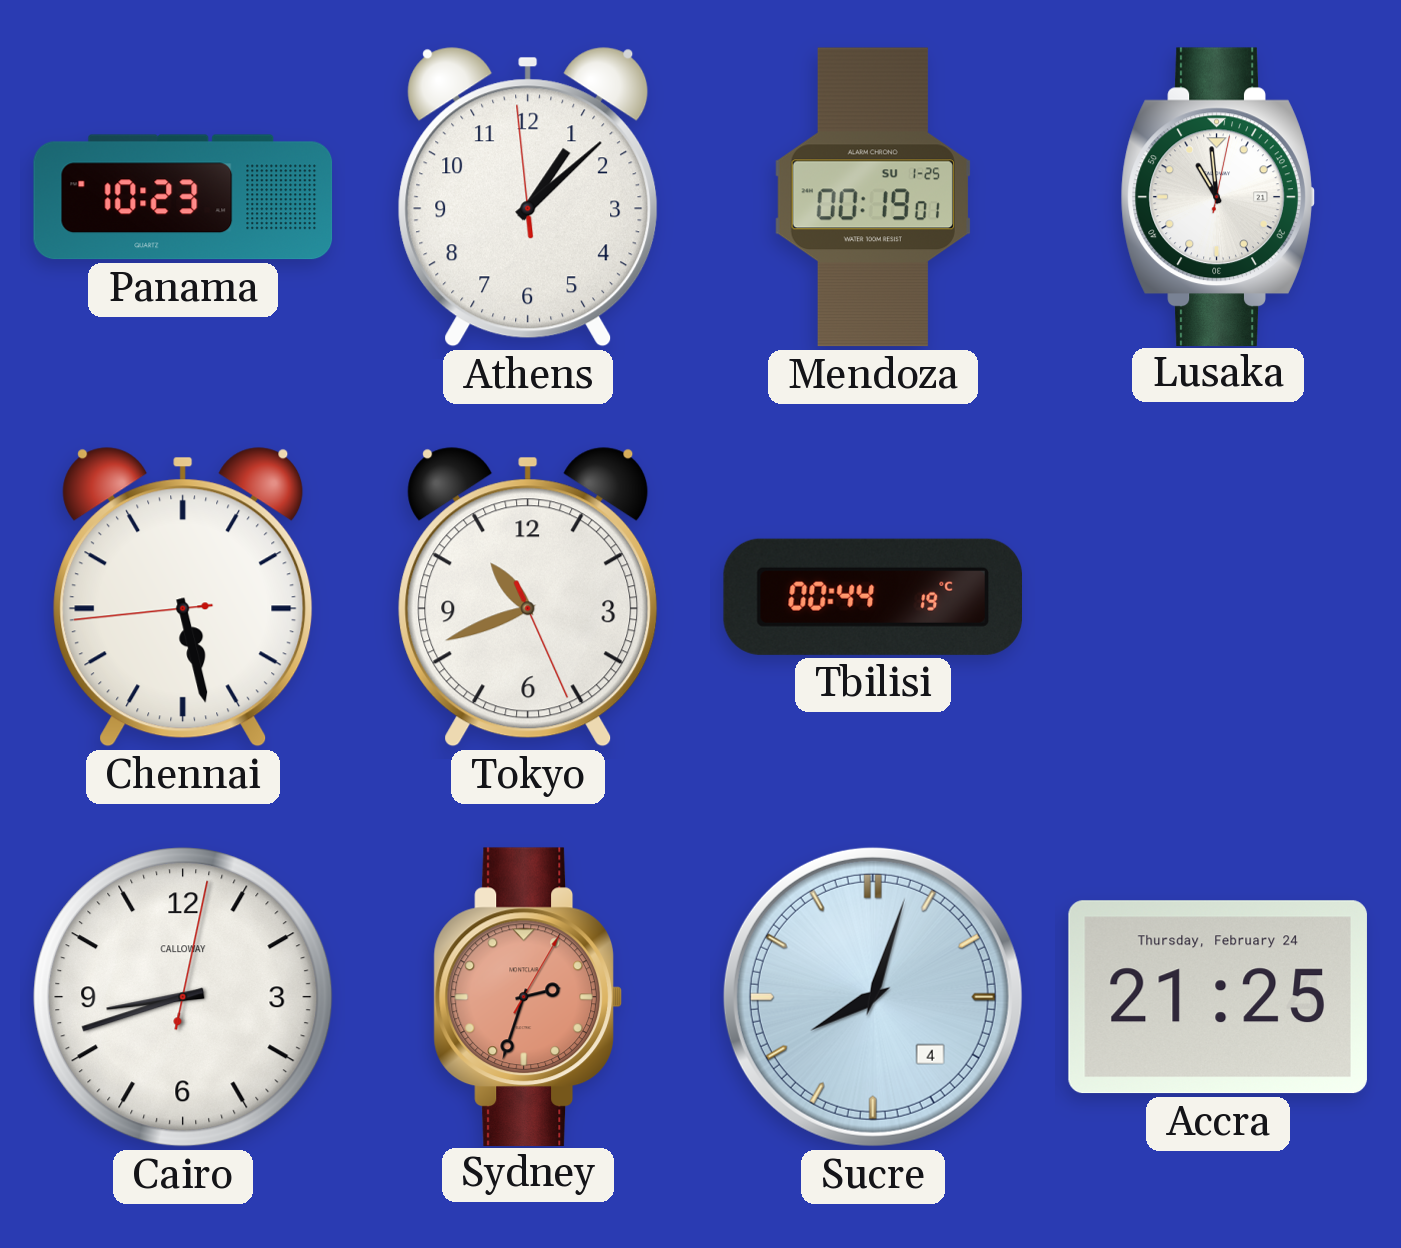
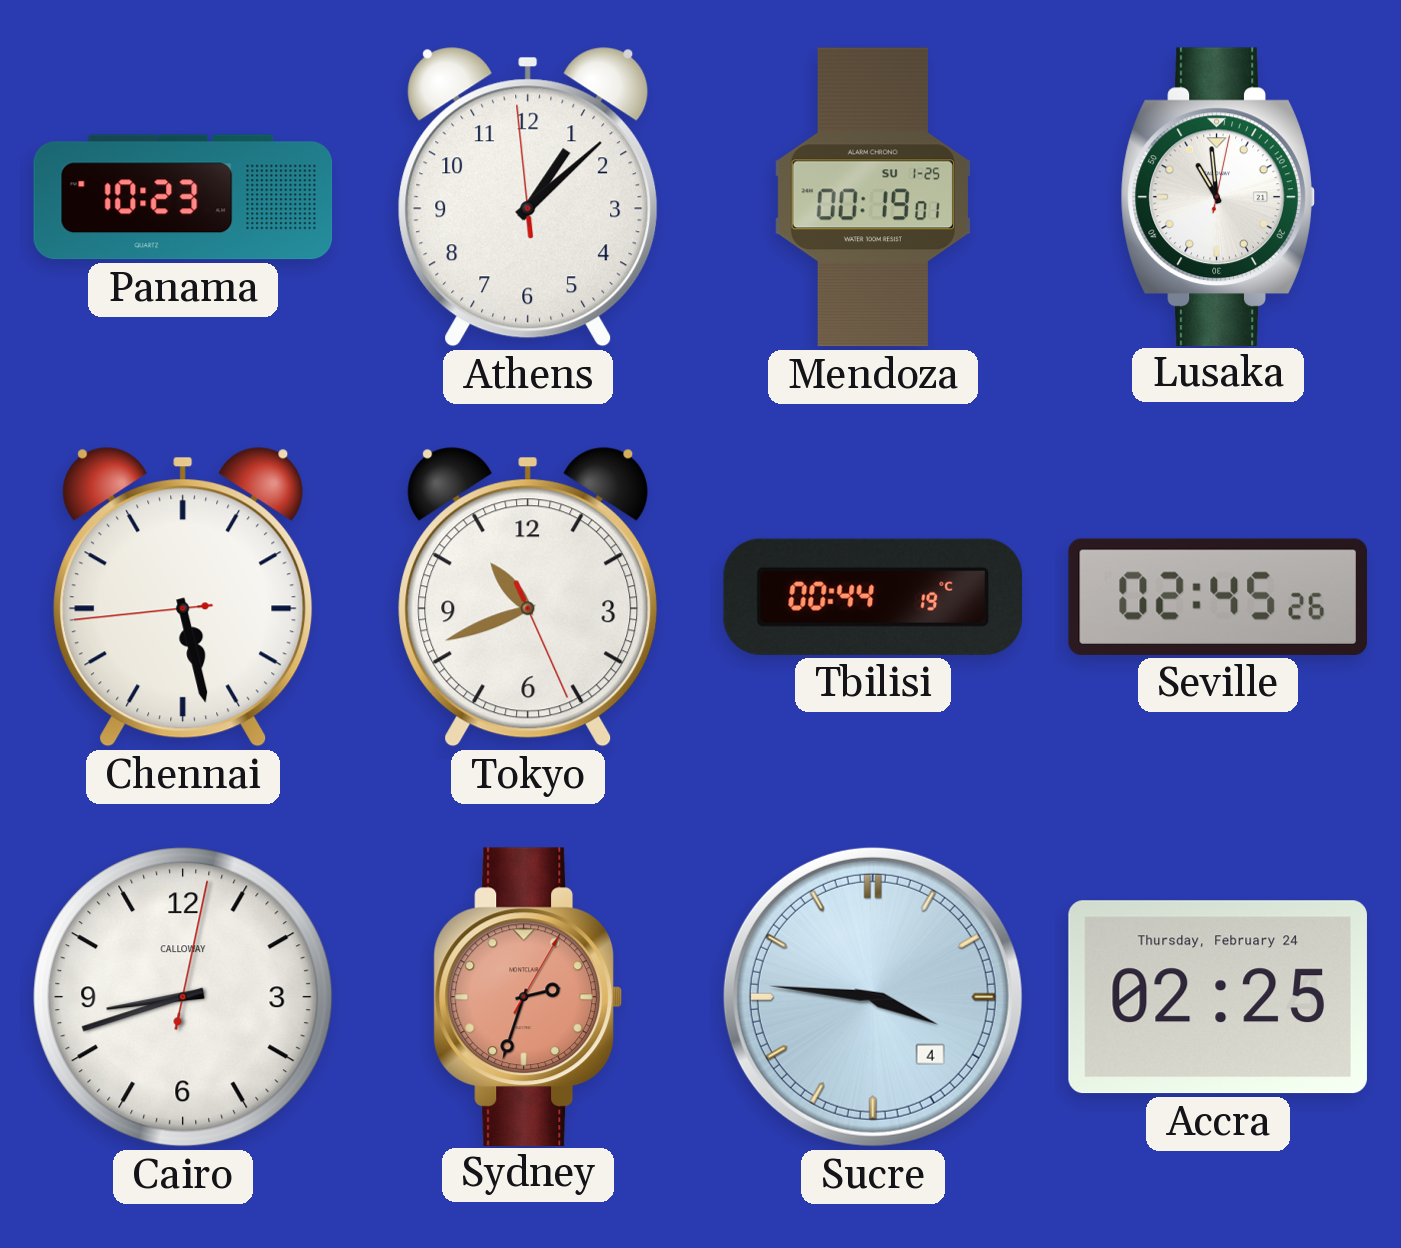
Seville: none -> 02:45 (1217, 597)
Sucre: 8:03 -> 3:46 (873, 997)
Accra: 21:25 -> 02:25 (1218, 997)
